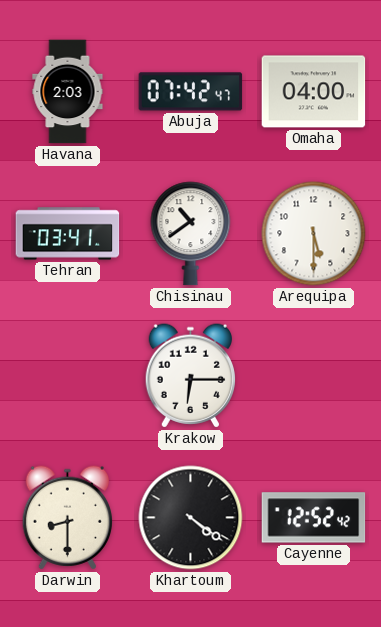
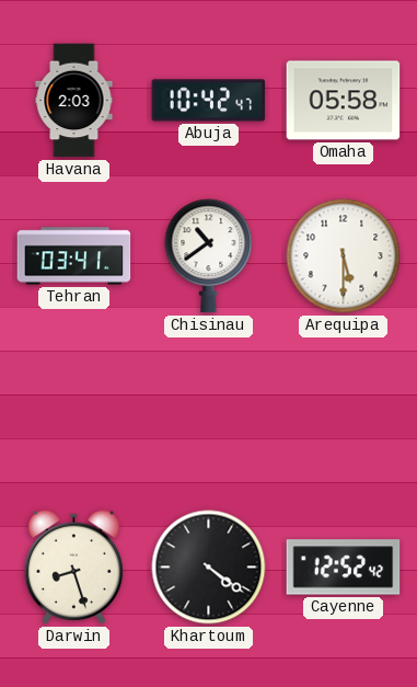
Abuja: 07:42 -> 10:42 (209, 101)
Omaha: 04:00 -> 05:58 (344, 101)
Krakow: 6:15 -> none (190, 376)
Darwin: 8:30 -> 8:27 (73, 568)
